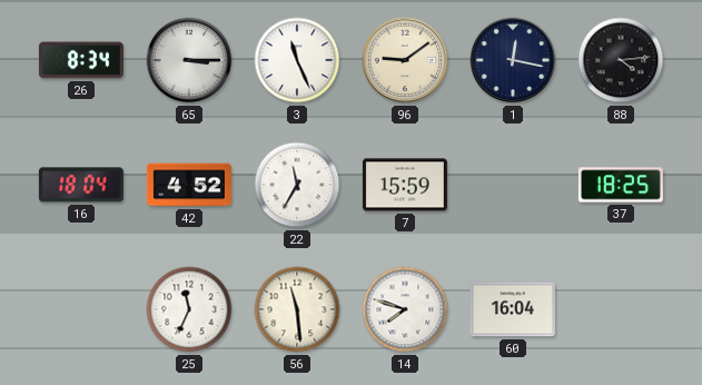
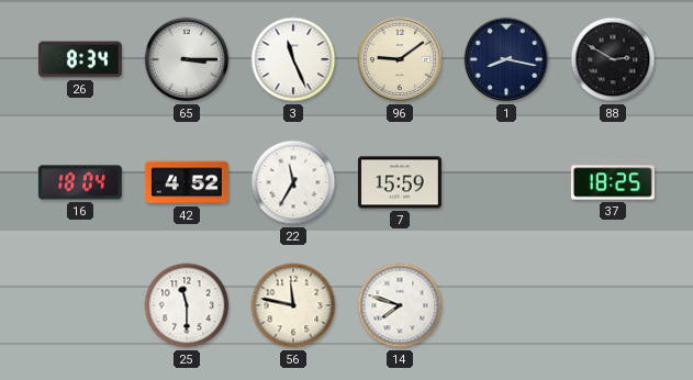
1: 12:17 -> 8:17 (506, 59)
88: 4:14 -> 2:50 (613, 59)
25: 11:34 -> 11:30 (187, 305)
56: 11:29 -> 11:47 (293, 305)
60: 16:04 -> none (513, 309)
